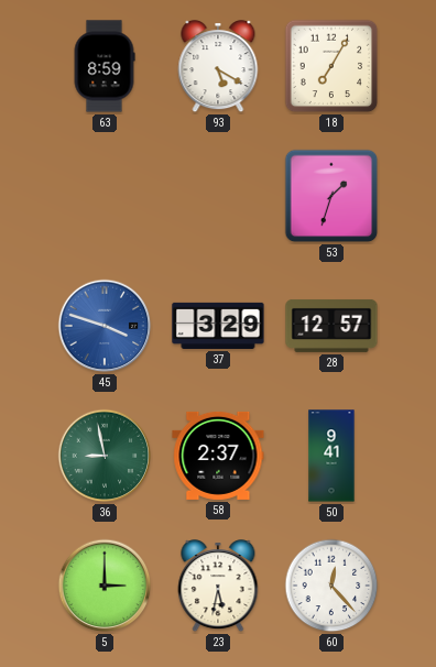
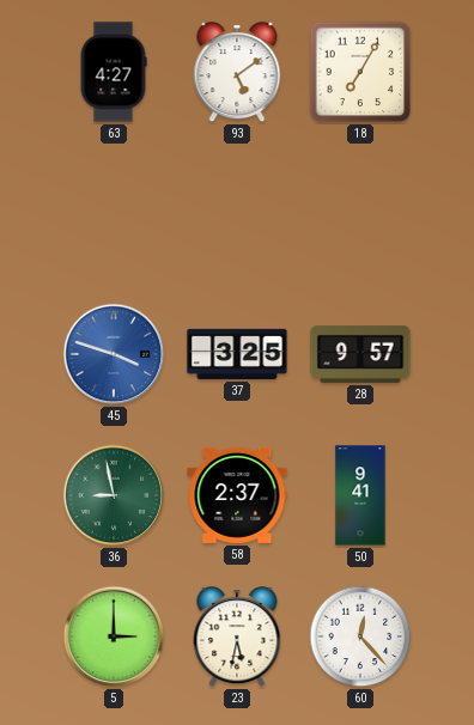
63: 8:59 -> 4:27 (114, 72)
93: 5:20 -> 5:09 (237, 73)
53: 1:33 -> none (331, 196)
37: 3:29 -> 3:25 (237, 354)
28: 12:57 -> 9:57 (360, 354)
